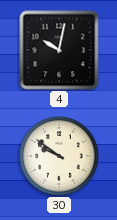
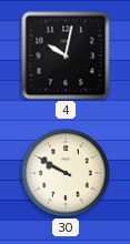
30: 9:51 -> 9:50 (66, 173)
